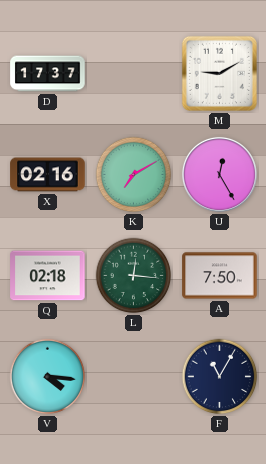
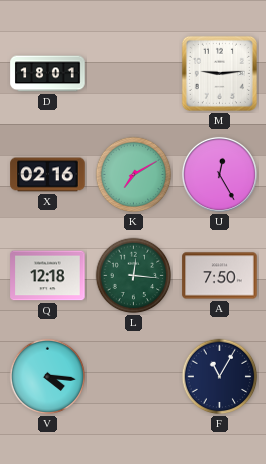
D: 17:37 -> 18:01 (48, 74)
M: 9:10 -> 9:14 (219, 73)
Q: 02:18 -> 12:18 (48, 276)
